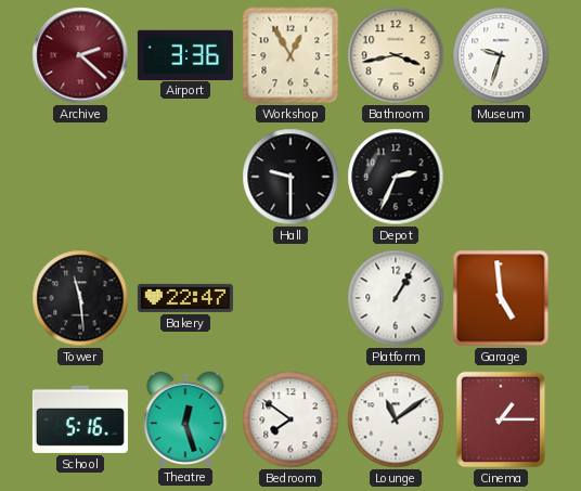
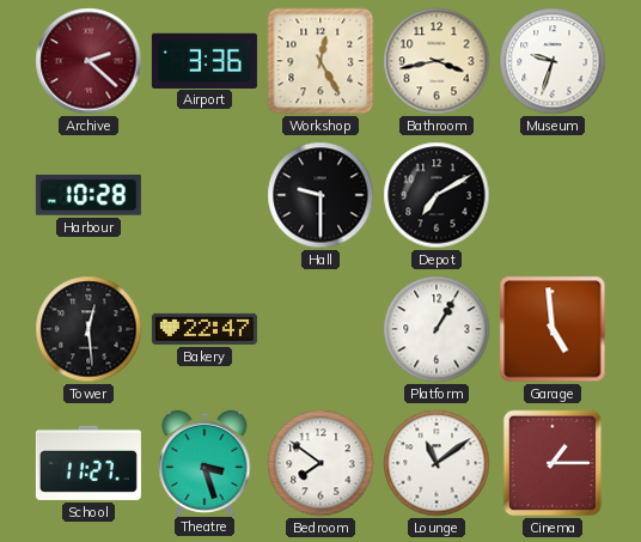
Workshop: 12:55 -> 12:25 (320, 61)
Harbour: none -> 10:28 (88, 196)
Depot: 2:34 -> 7:10 (437, 195)
Tower: 11:29 -> 12:29 (88, 329)
School: 5:16 -> 11:27 (88, 463)
Theatre: 12:27 -> 3:27 (204, 462)
